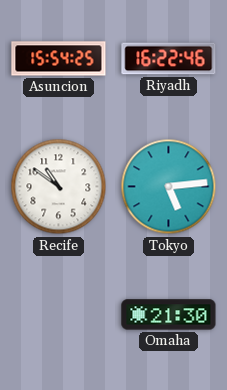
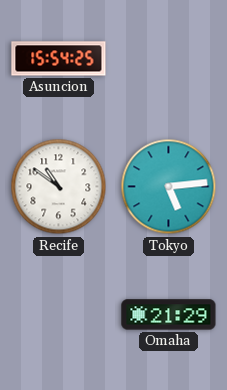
Riyadh: 16:22 -> none (169, 59)
Omaha: 21:30 -> 21:29 (169, 315)
